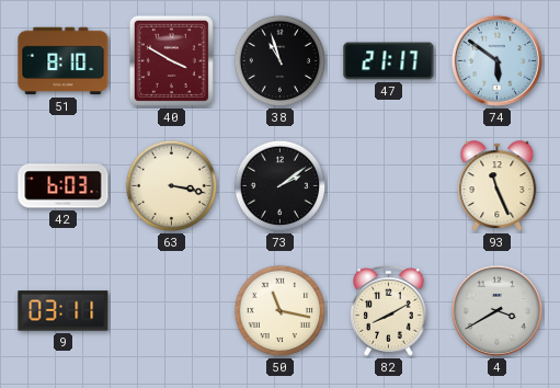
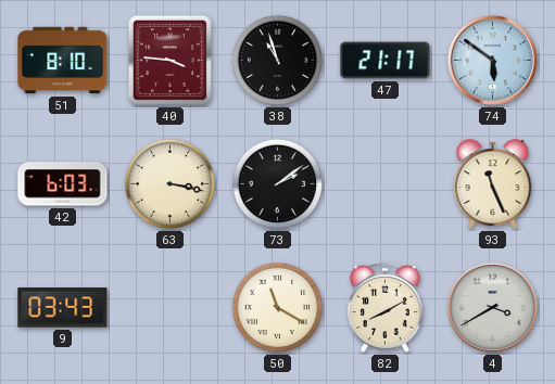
40: 3:50 -> 3:46 (169, 60)
9: 03:11 -> 03:43 (63, 308)
50: 11:17 -> 11:20 (278, 308)
